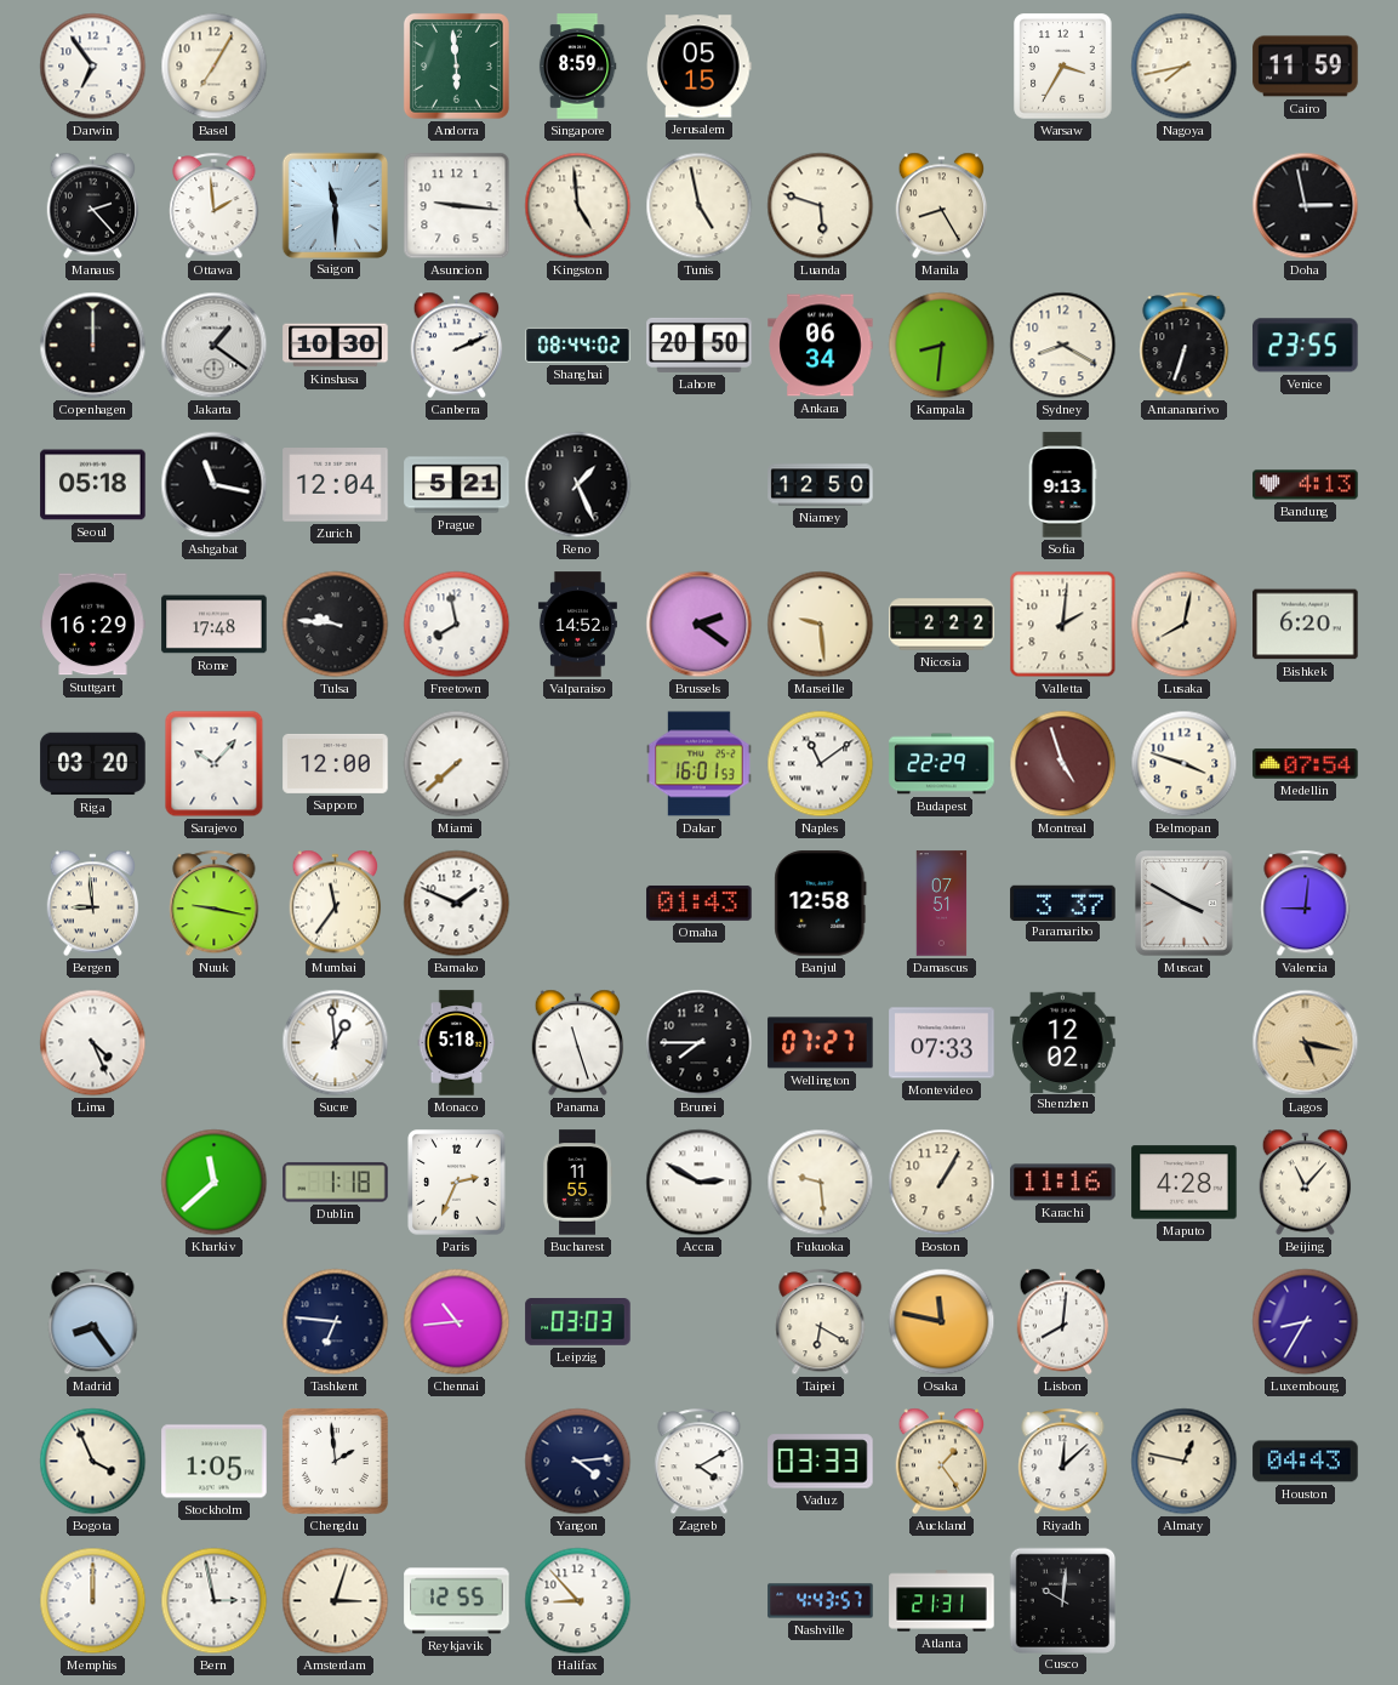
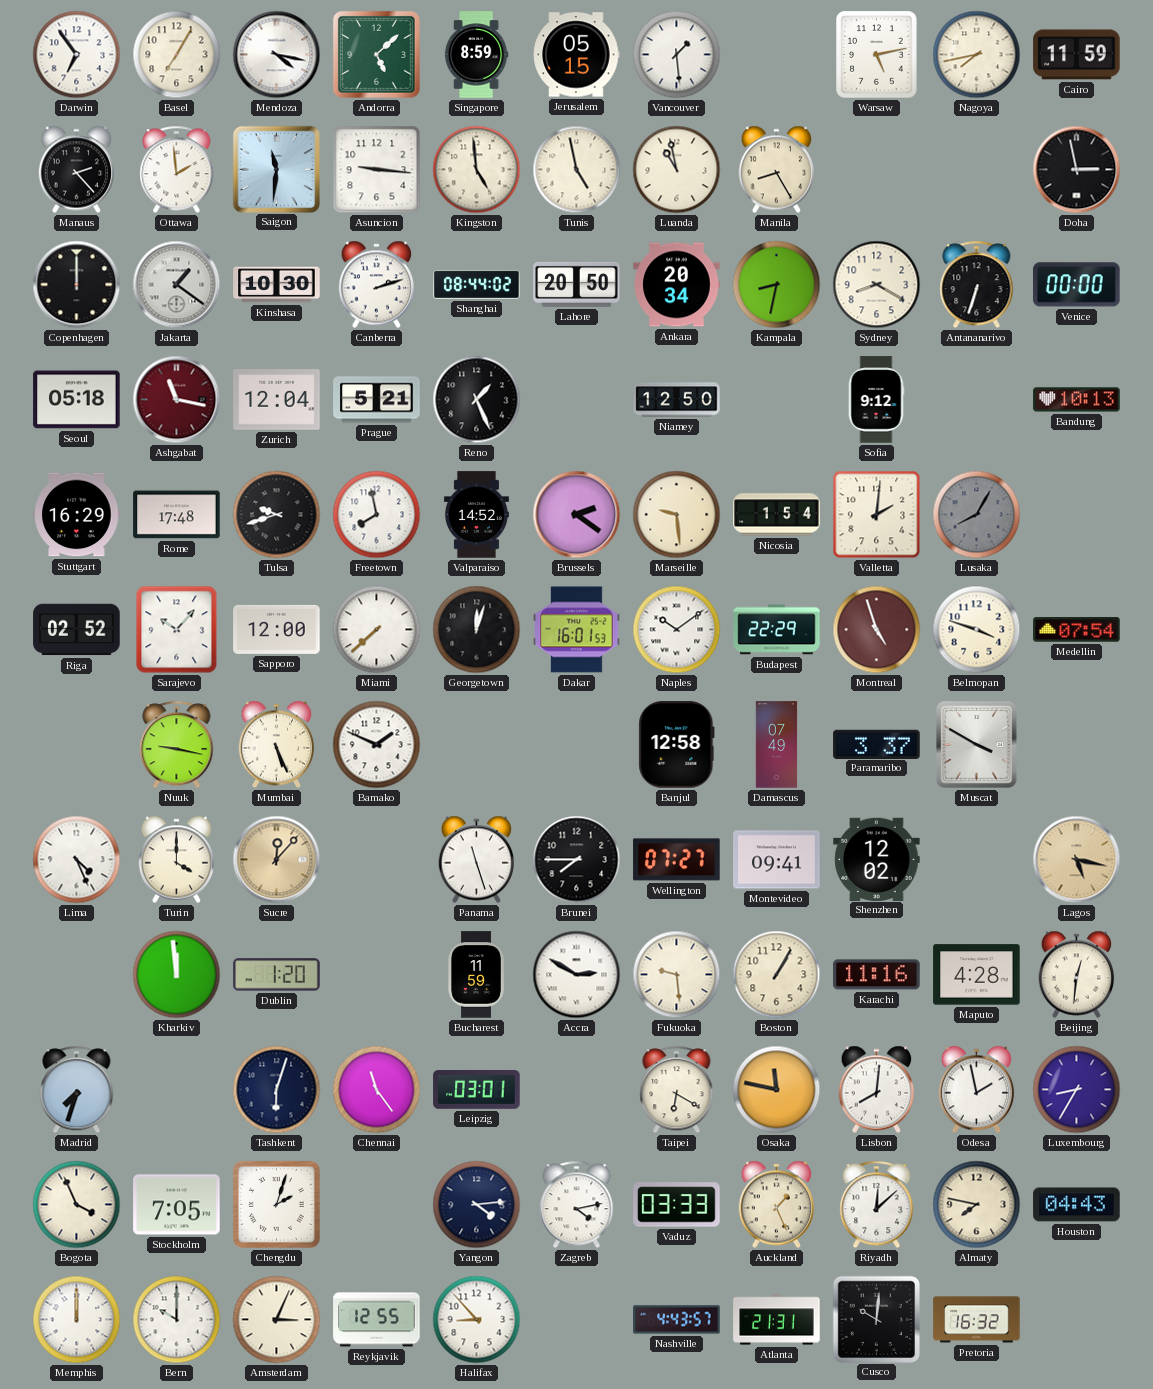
Mendoza: none -> 4:17 (277, 55)
Andorra: 5:59 -> 5:08 (376, 54)
Vancouver: none -> 1:29 (677, 55)
Warsaw: 3:35 -> 5:13 (877, 55)
Saigon: 11:30 -> 11:31 (276, 169)
Luanda: 5:48 -> 10:58 (677, 170)
Canberra: 2:11 -> 2:12 (377, 285)
Ankara: 06:34 -> 20:34 (677, 285)
Kampala: 8:31 -> 8:32 (777, 285)
Venice: 23:55 -> 00:00 (1077, 285)
Ashgabat dial: black -> burgundy (177, 400)
Sofia: 9:13 -> 9:12 (876, 400)
Bandung: 4:13 -> 10:13 (1077, 400)
Tulsa: 9:46 -> 9:42 (277, 515)
Nicosia: 2:22 -> 1:54 (777, 515)
Lusaka: 8:02 -> 8:05 (977, 515)
Lusaka dial: cream -> grey (977, 515)
Bishkek: 6:20 -> none (1306, 625)
Riga: 03:20 -> 02:52 (77, 630)
Georgetown: none -> 12:03 (477, 630)
Naples: 11:09 -> 10:09 (677, 630)
Bergen: 8:59 -> none (93, 904)
Mumbai: 11:36 -> 5:26 (277, 745)
Omaha: 01:43 -> none (700, 904)
Damascus: 07:51 -> 07:49 (777, 745)
Valencia: 9:01 -> none (1306, 904)
Turin: none -> 4:00 (177, 860)
Sucre: 12:59 -> 12:07 (277, 860)
Sucre dial: white -> champagne (277, 860)
Monaco: 5:18 -> none (457, 1043)
Montevideo: 07:33 -> 09:41 (777, 860)
Kharkiv: 11:38 -> 11:59 (177, 975)
Dublin: 1:18 -> 1:20 (277, 975)
Paris: 2:34 -> none (457, 1183)
Bucharest: 11:55 -> 11:59 (476, 975)
Beijing: 11:07 -> 12:31 (1077, 975)
Madrid: 8:24 -> 7:33 (77, 1090)
Tashkent: 6:46 -> 6:03 (277, 1090)
Chennai: 10:44 -> 11:24 (377, 1090)
Leipzig: 03:03 -> 03:01 (477, 1090)
Odesa: none -> 1:58 (977, 1090)
Stockholm: 1:05 -> 7:05 (177, 1205)
Chengdu: 1:59 -> 2:03 (276, 1204)
Zagreb: 4:10 -> 4:13 (577, 1205)
Auckland: 1:24 -> 1:26 (777, 1205)
Almaty: 12:47 -> 7:47 (977, 1205)
Bern: 2:58 -> 10:00 (177, 1320)
Amsterdam: 3:03 -> 3:04 (277, 1320)
Pretoria: none -> 16:32 (977, 1320)
